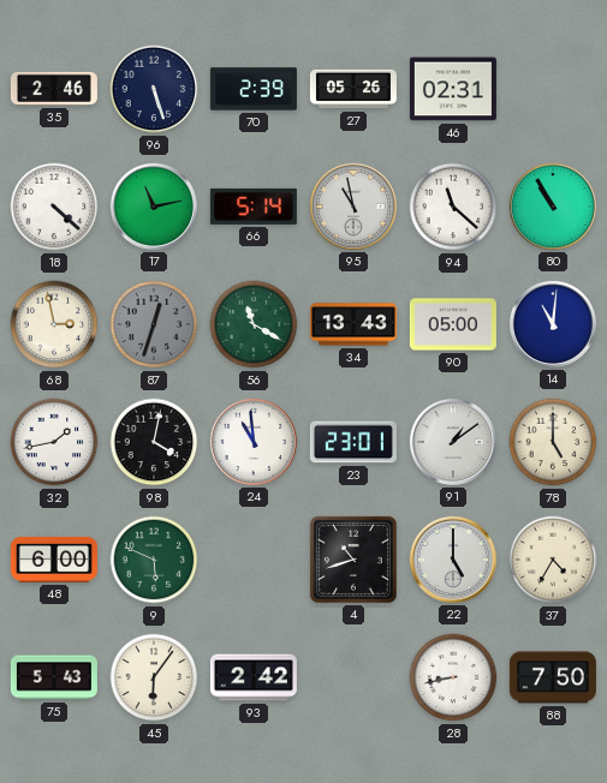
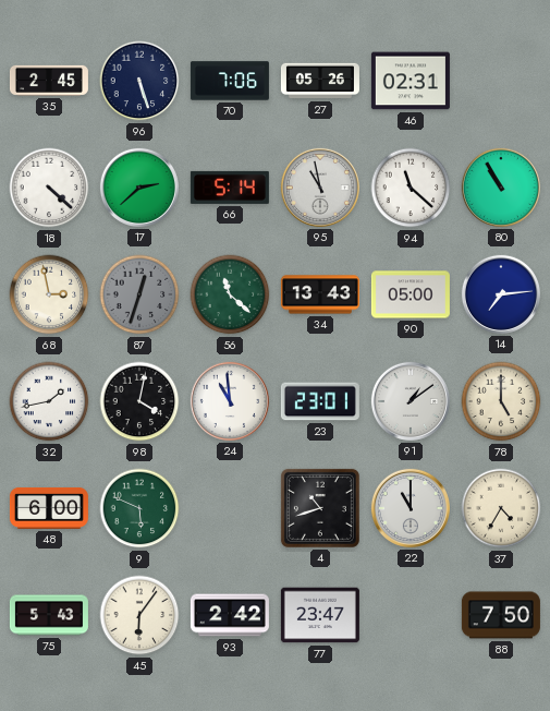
35: 2:46 -> 2:45 (49, 81)
70: 2:39 -> 7:06 (230, 81)
17: 11:13 -> 2:38 (139, 188)
56: 11:20 -> 11:22 (230, 294)
14: 11:01 -> 7:14 (501, 294)
22: 5:00 -> 11:00 (411, 508)
77: none -> 23:47 (320, 615)
28: 8:43 -> none (453, 677)
